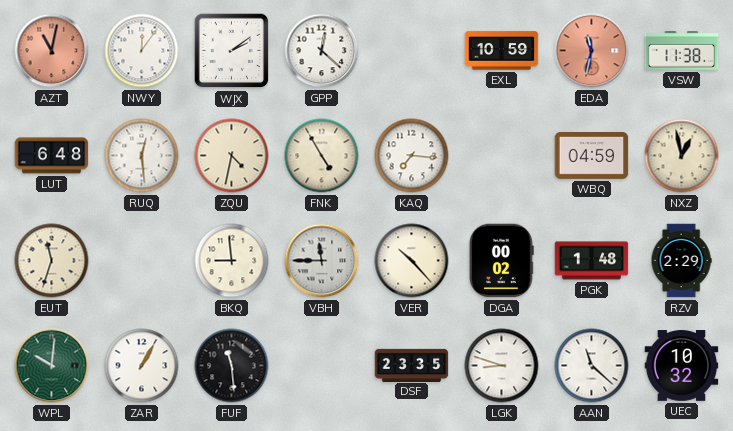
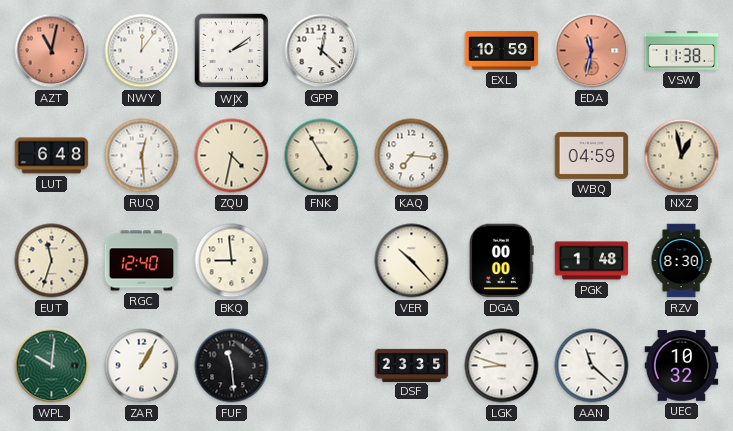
RGC: none -> 12:40 (142, 261)
VBH: 11:45 -> none (322, 261)
DGA: 00:02 -> 00:00 (502, 261)
RZV: 2:29 -> 8:30 (681, 261)
